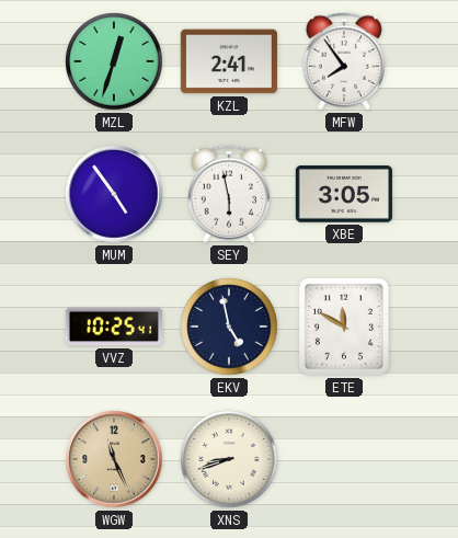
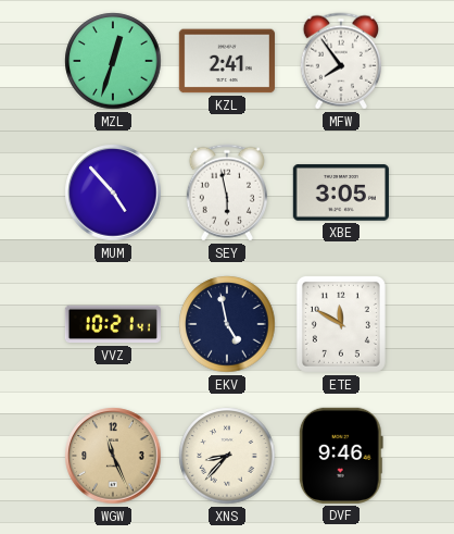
MUM: 4:54 -> 4:53 (113, 193)
VVZ: 10:25 -> 10:21 (113, 324)
XNS: 8:42 -> 8:37 (227, 456)
DVF: none -> 9:46 (341, 456)
